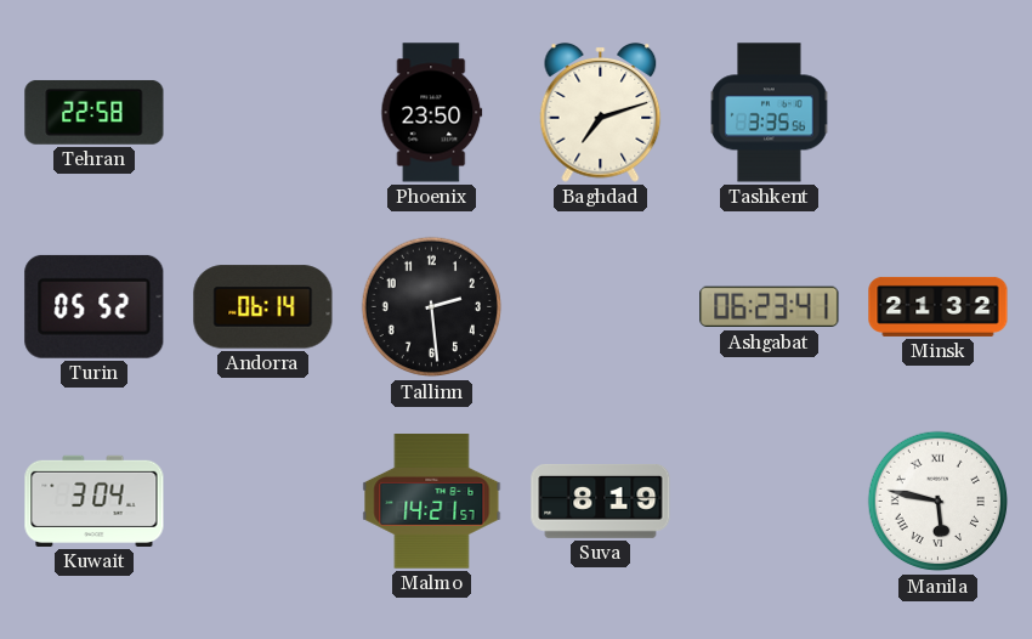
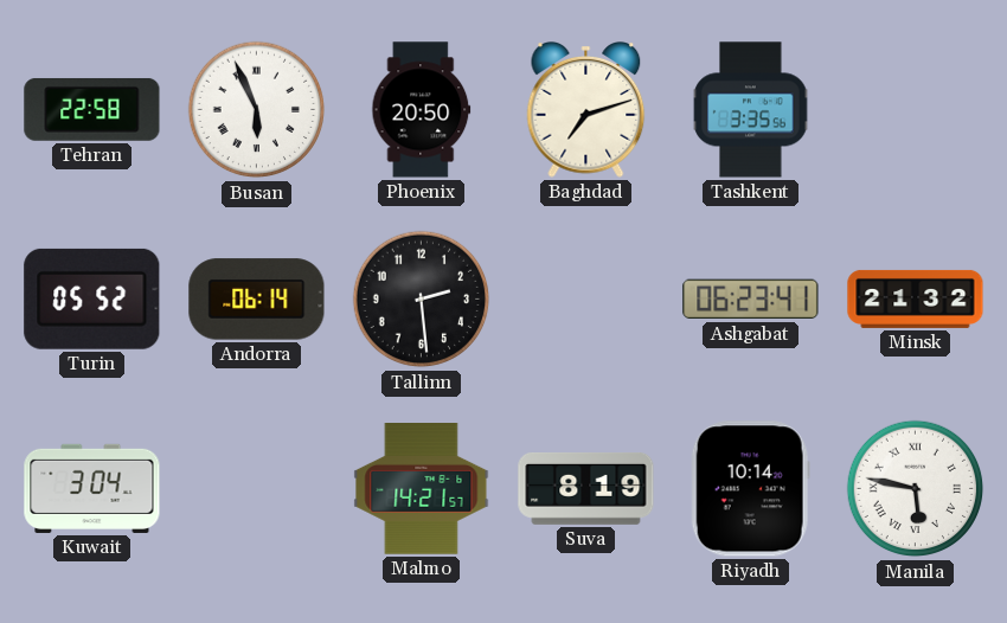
Busan: none -> 5:56 (257, 110)
Phoenix: 23:50 -> 20:50 (422, 110)
Riyadh: none -> 10:14 (750, 489)
